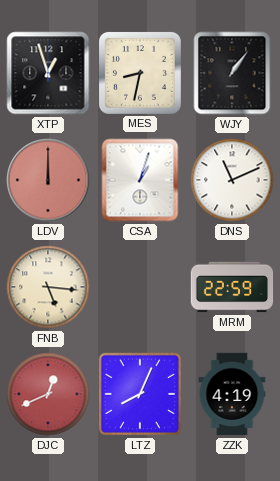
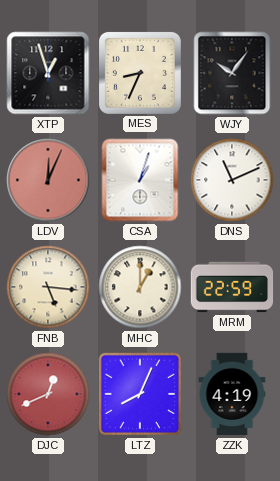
MES: 8:32 -> 8:34 (140, 73)
WJY: 1:06 -> 10:06 (232, 73)
LDV: 12:00 -> 12:04 (48, 180)
MHC: none -> 1:00 (140, 287)
